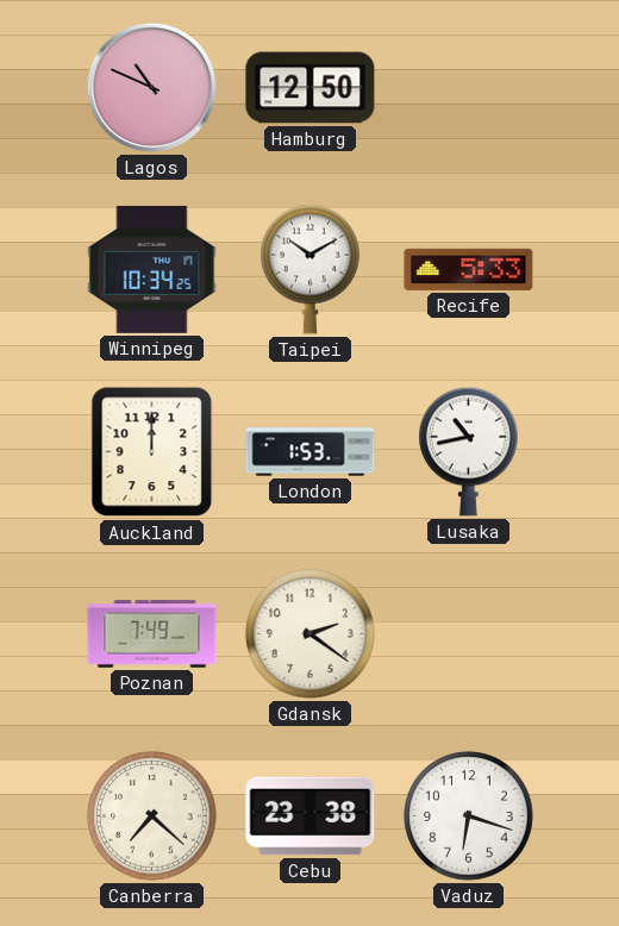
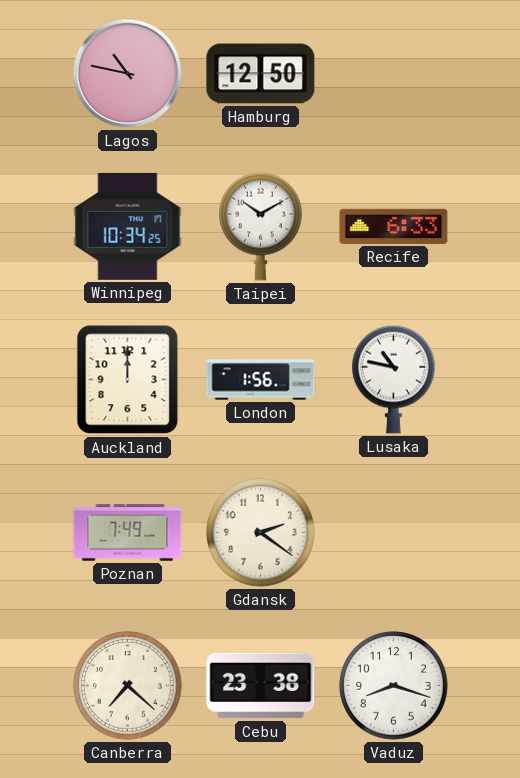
Lagos: 10:49 -> 10:47 (127, 73)
Recife: 5:33 -> 6:33 (394, 226)
London: 1:53 -> 1:56 (261, 380)
Lusaka: 10:43 -> 10:47 (394, 379)
Vaduz: 6:18 -> 8:18 (394, 686)
